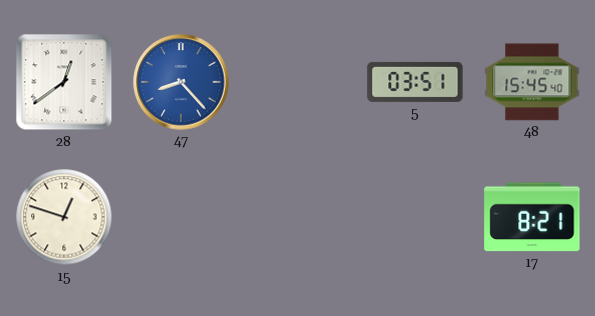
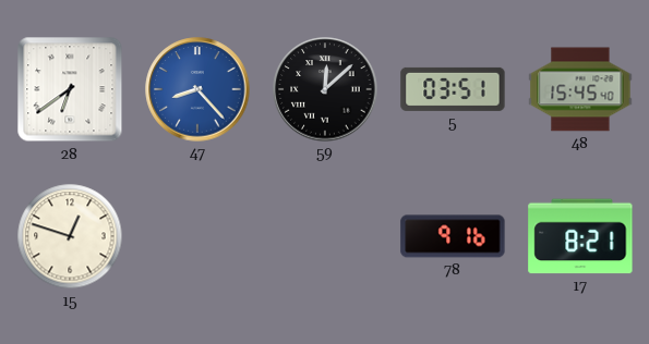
28: 12:39 -> 6:39 (70, 89)
59: none -> 12:08 (325, 89)
78: none -> 9:16 (453, 236)
